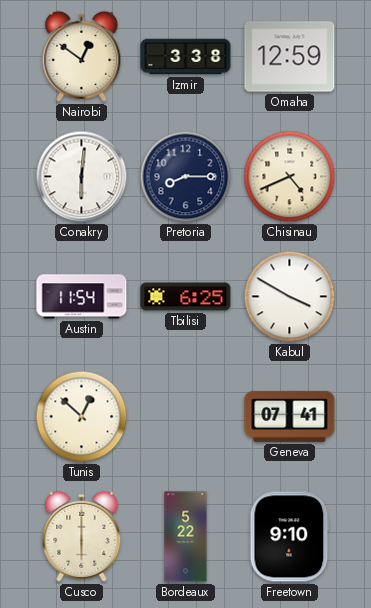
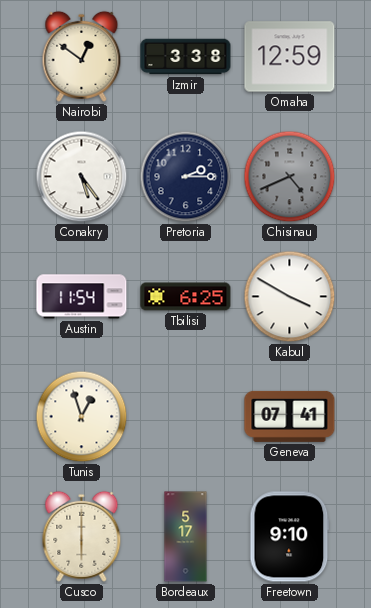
Conakry: 6:01 -> 5:24 (82, 177)
Pretoria: 8:15 -> 2:15 (186, 177)
Chisinau dial: cream -> grey (290, 177)
Tunis: 12:52 -> 12:57 (82, 417)
Bordeaux: 5:22 -> 5:17 (186, 537)
